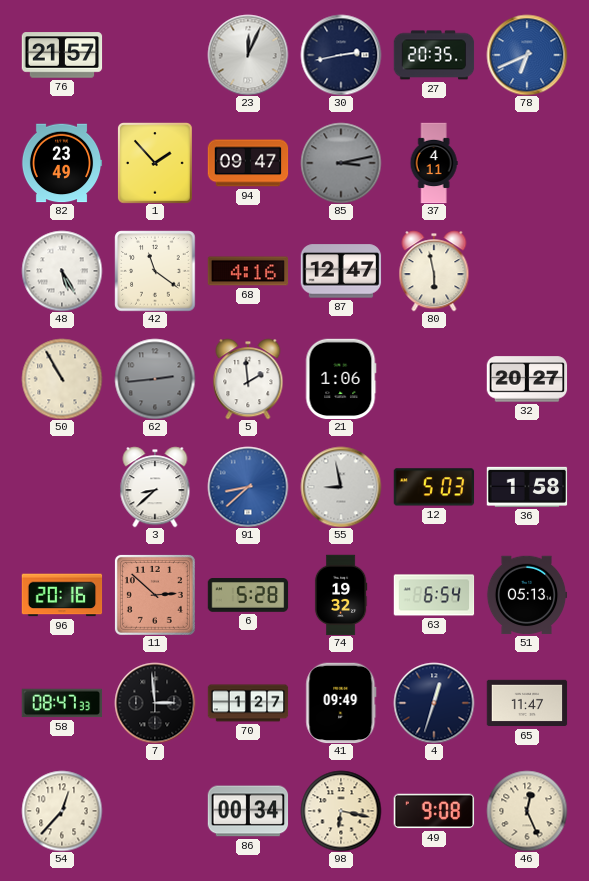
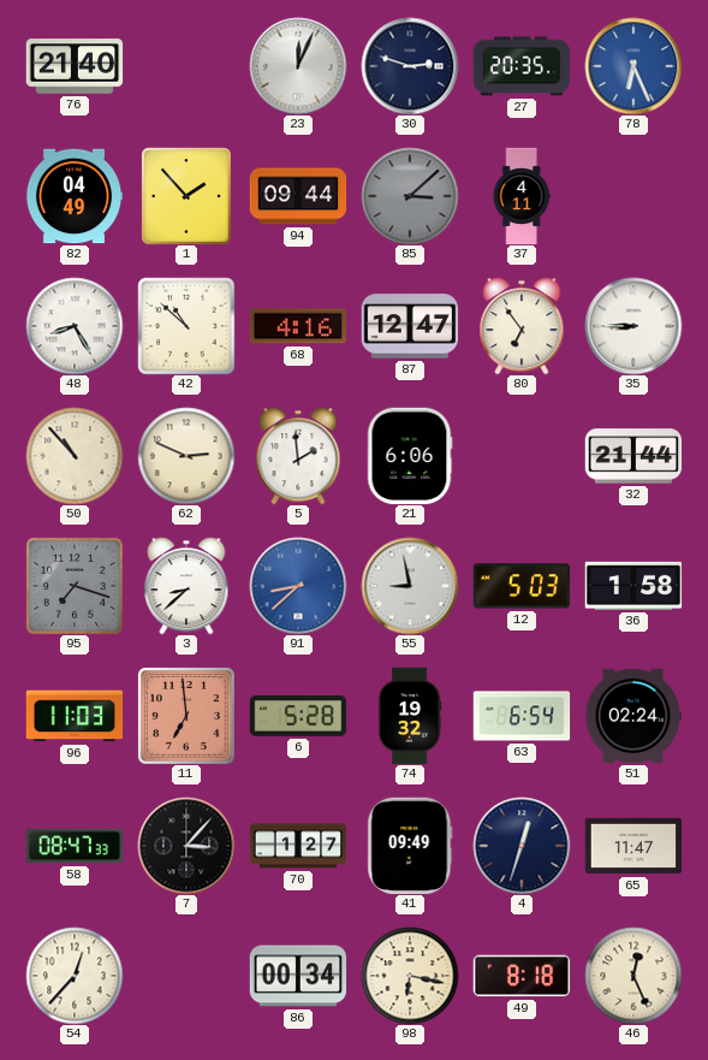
76: 21:57 -> 21:40 (75, 66)
30: 2:43 -> 2:48 (410, 66)
78: 6:41 -> 6:26 (633, 66)
82: 23:49 -> 04:49 (75, 196)
94: 09:47 -> 09:44 (298, 196)
85: 3:13 -> 3:08 (410, 196)
48: 5:25 -> 8:25 (75, 326)
42: 11:21 -> 10:52 (186, 326)
80: 5:58 -> 6:54 (522, 326)
35: none -> 8:45 (633, 326)
50: 10:55 -> 10:53 (75, 456)
62: 2:44 -> 2:49 (186, 456)
62 dial: grey -> cream (186, 456)
21: 1:06 -> 6:06 (410, 456)
32: 20:27 -> 21:44 (633, 456)
95: none -> 7:18 (75, 586)
96: 20:16 -> 11:03 (75, 716)
11: 2:52 -> 6:59 (186, 716)
51: 05:13 -> 02:24 (633, 716)
7: 2:59 -> 3:07 (186, 846)
49: 9:08 -> 8:18 (522, 976)
